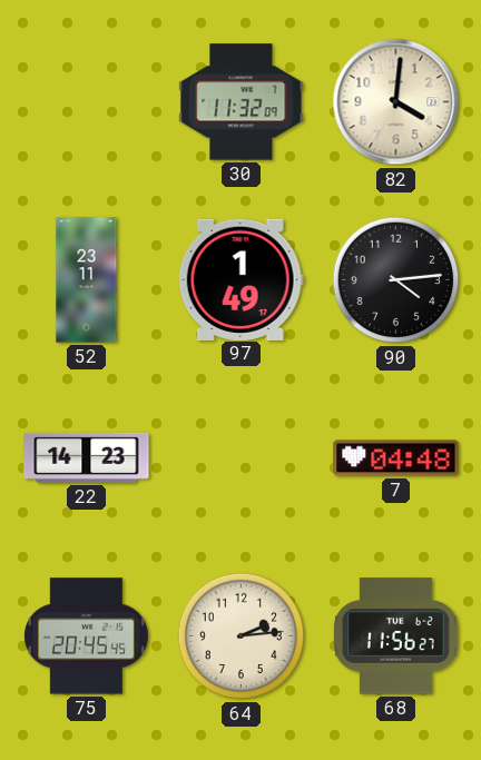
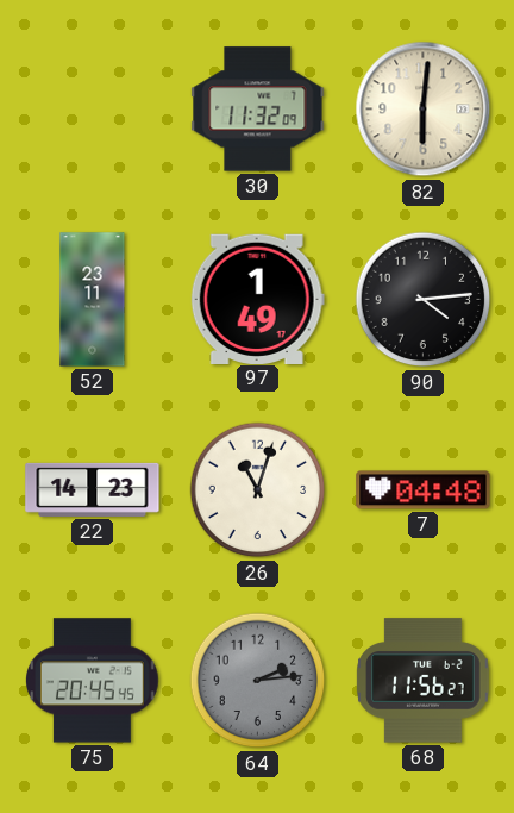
82: 4:01 -> 6:01 (424, 110)
26: none -> 11:03 (258, 490)
64 dial: cream -> grey (258, 681)
